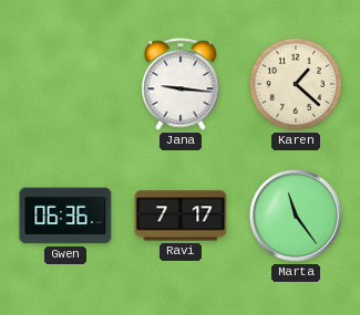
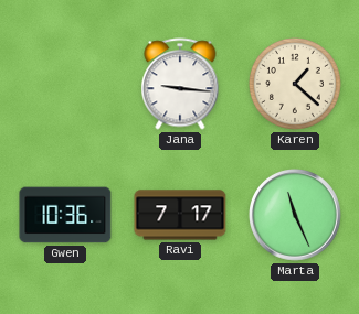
Gwen: 06:36 -> 10:36 (65, 215)
Marta: 11:24 -> 11:26 (296, 216)
